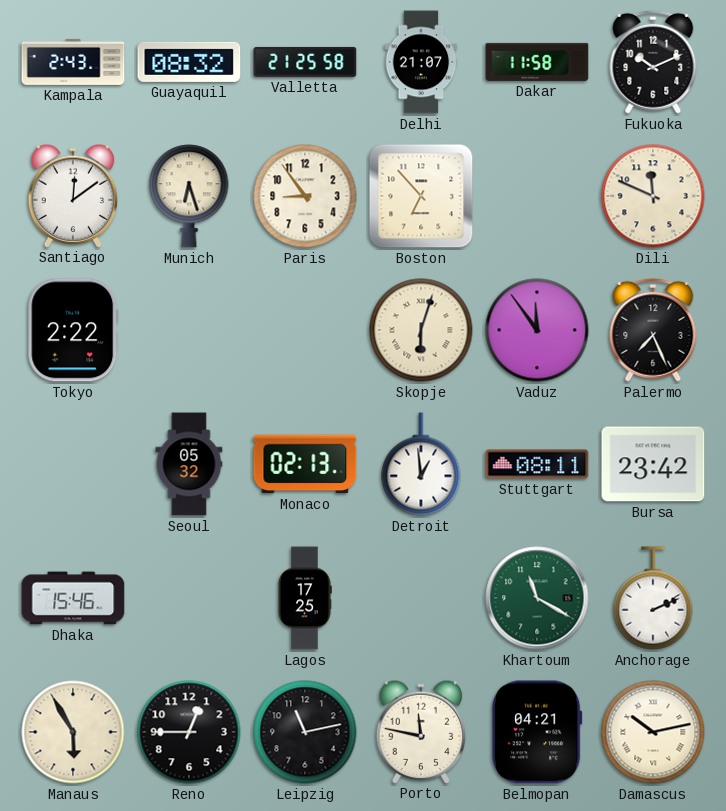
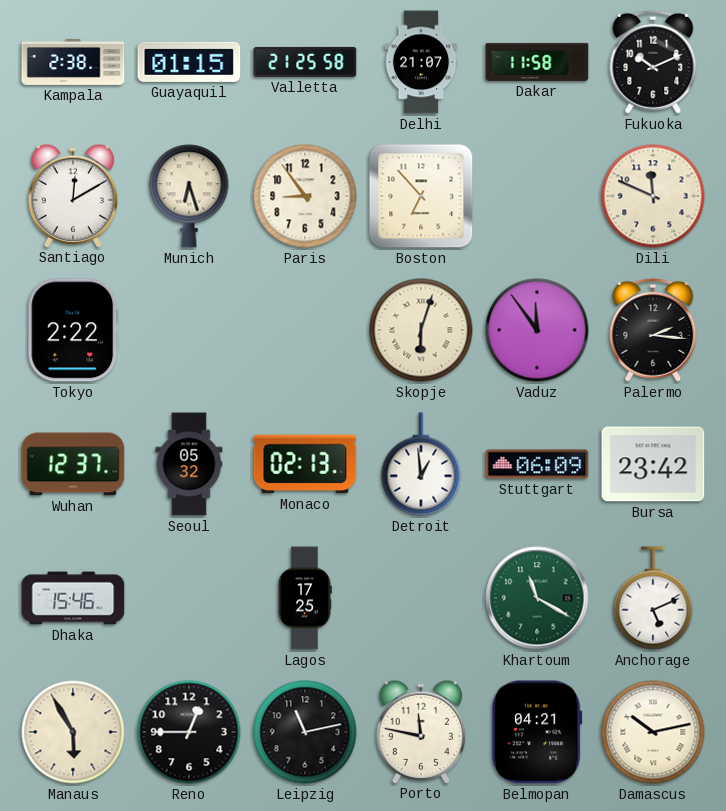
Kampala: 2:43 -> 2:38 (73, 62)
Guayaquil: 08:32 -> 01:15 (189, 62)
Santiago: 12:09 -> 12:10 (73, 195)
Palermo: 7:26 -> 2:16 (653, 330)
Wuhan: none -> 12:37 (73, 464)
Stuttgart: 08:11 -> 06:09 (537, 464)
Anchorage: 2:11 -> 5:11 (653, 598)
